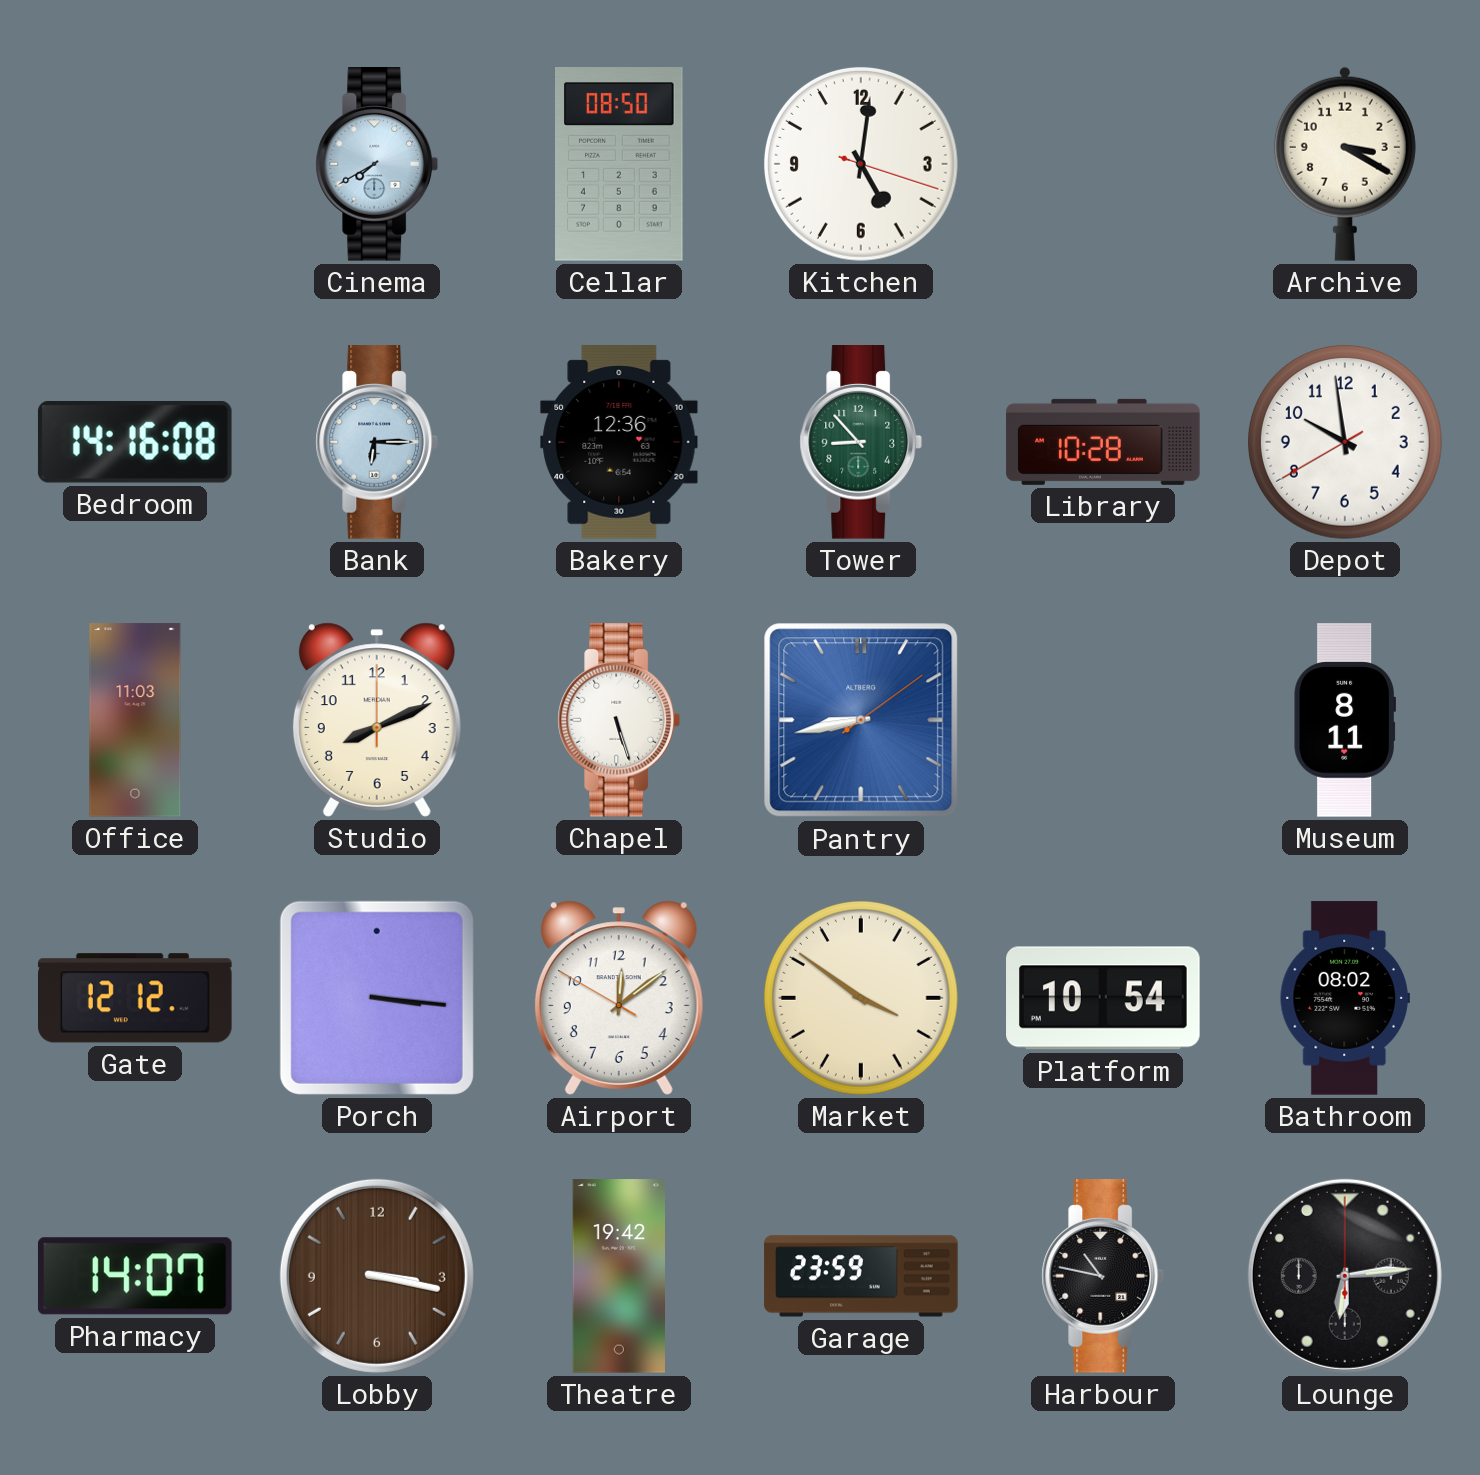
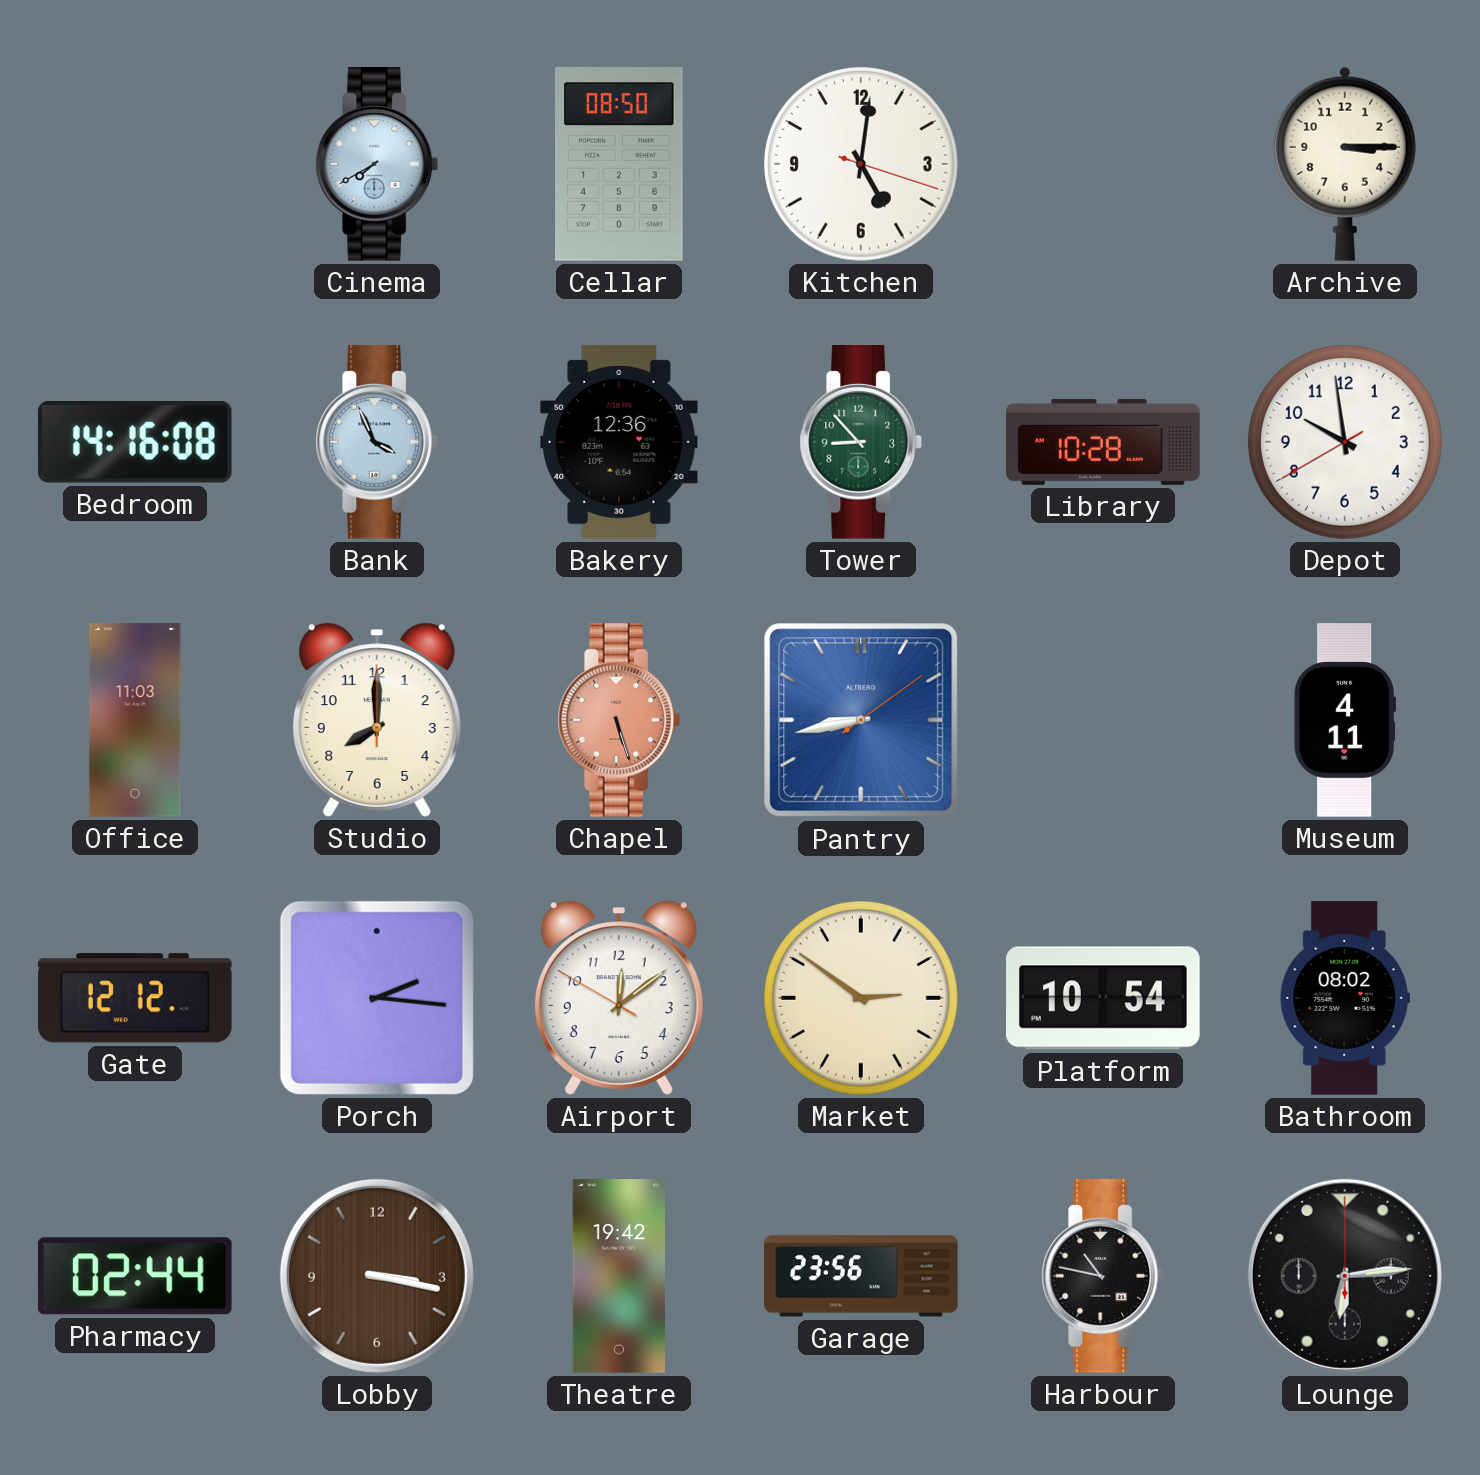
Archive: 3:20 -> 3:15 (1345, 164)
Bank: 6:15 -> 3:56 (377, 443)
Studio: 8:11 -> 8:00 (377, 720)
Chapel dial: white -> salmon (619, 721)
Museum: 8:11 -> 4:11 (1344, 720)
Porch: 3:16 -> 2:16 (377, 998)
Market: 3:51 -> 2:51 (861, 998)
Pharmacy: 14:07 -> 02:44 (135, 1276)
Garage: 23:59 -> 23:56 (861, 1276)
